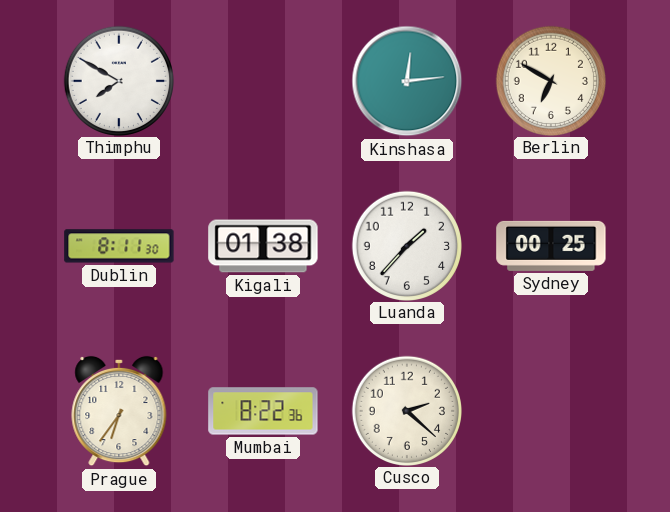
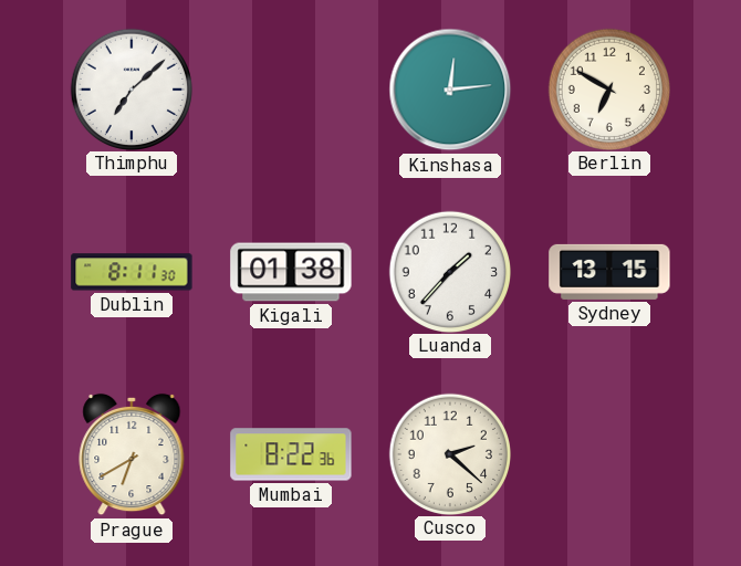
Thimphu: 7:50 -> 7:08 (131, 88)
Sydney: 00:25 -> 13:15 (609, 272)
Prague: 6:36 -> 6:40 (132, 454)
